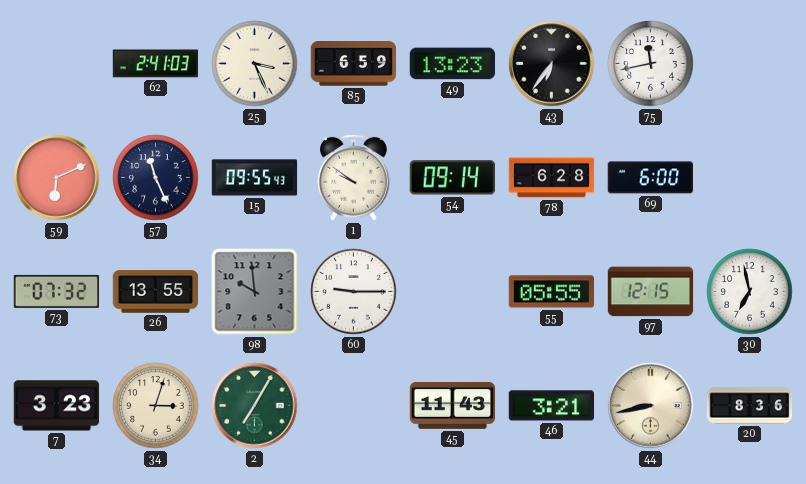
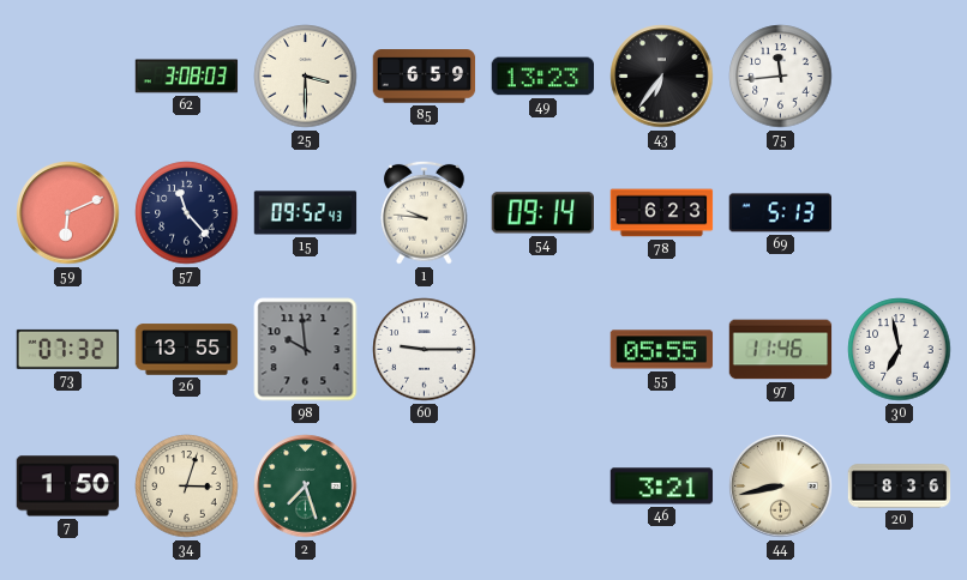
62: 2:41 -> 3:08 (187, 77)
25: 3:26 -> 3:30 (306, 77)
75: 11:43 -> 11:44 (781, 77)
57: 11:26 -> 11:23 (187, 213)
15: 09:55 -> 09:52 (306, 213)
1: 9:51 -> 9:46 (425, 212)
78: 6:28 -> 6:23 (662, 213)
69: 6:00 -> 5:13 (780, 213)
97: 12:15 -> 11:46 (781, 350)
7: 3:23 -> 1:50 (68, 487)
2: 7:05 -> 7:27 (306, 487)
45: 11:43 -> none (453, 405)
